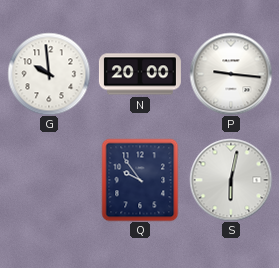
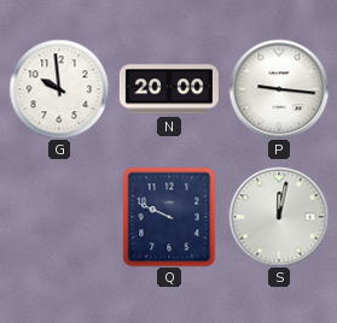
Q: 9:54 -> 9:49 (169, 217)
S: 6:02 -> 12:02 (279, 217)
